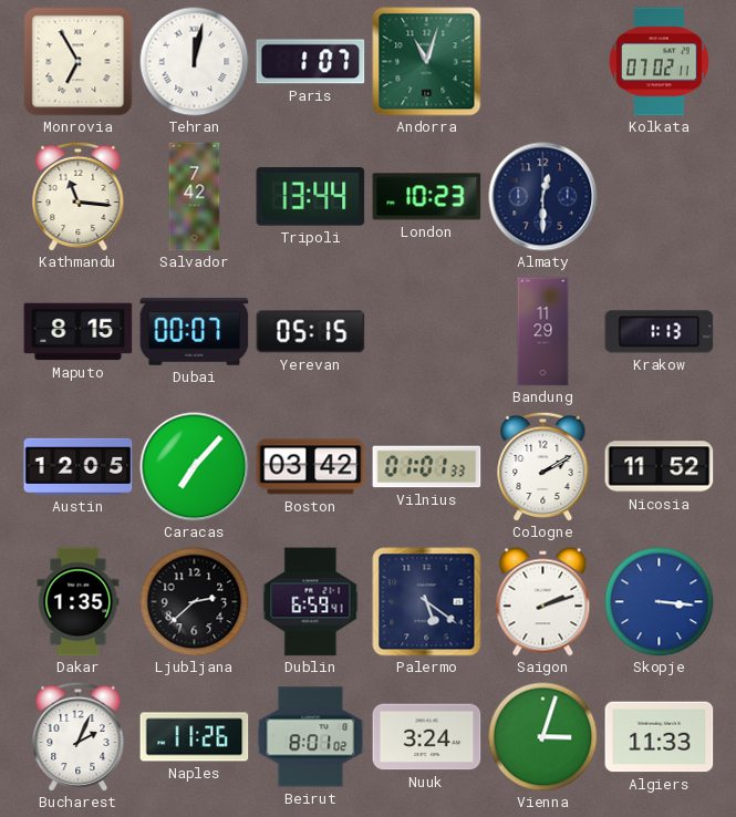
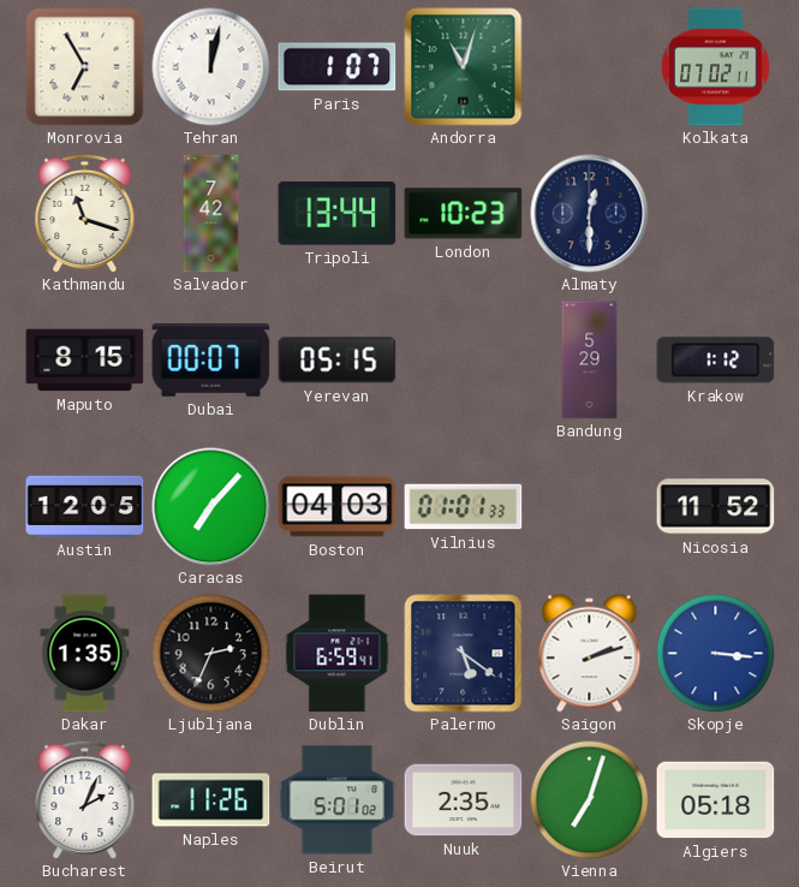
Kathmandu: 11:16 -> 11:18 (85, 213)
Bandung: 11:29 -> 5:29 (590, 361)
Krakow: 1:13 -> 1:12 (716, 361)
Boston: 03:42 -> 04:03 (338, 507)
Cologne: 2:10 -> none (543, 466)
Ljubljana: 2:38 -> 2:34 (211, 654)
Beirut: 8:01 -> 5:01 (338, 800)
Nuuk: 3:24 -> 2:35 (464, 800)
Vienna: 3:03 -> 7:03 (590, 800)
Algiers: 11:33 -> 05:18 (716, 800)
